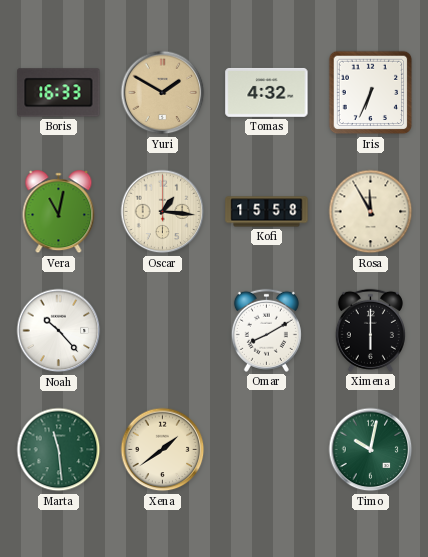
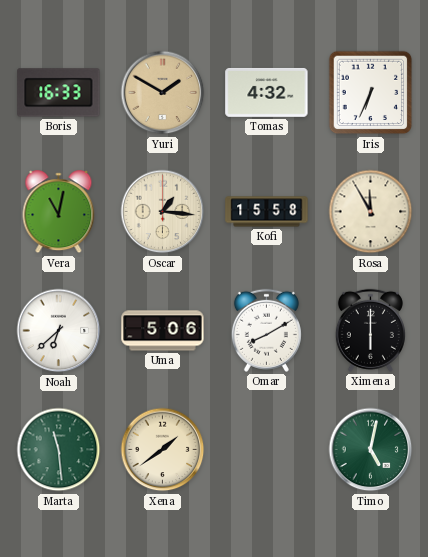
Noah: 10:23 -> 6:38 (59, 331)
Uma: none -> 5:06 (163, 331)
Timo: 10:02 -> 5:02 (371, 450)
